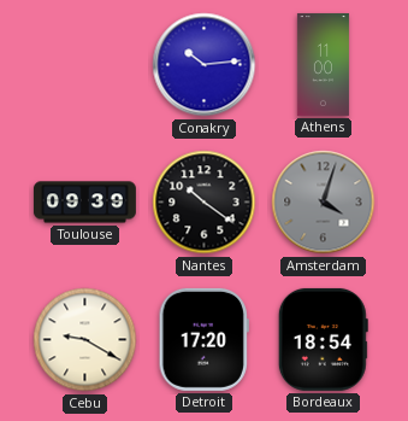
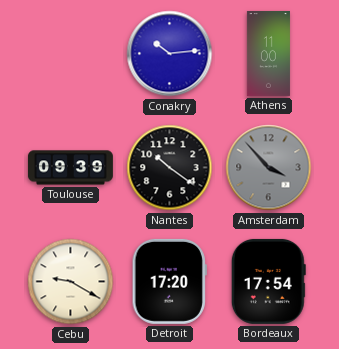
Amsterdam: 4:03 -> 3:53 (269, 168)
Bordeaux: 18:54 -> 17:54 (268, 281)
